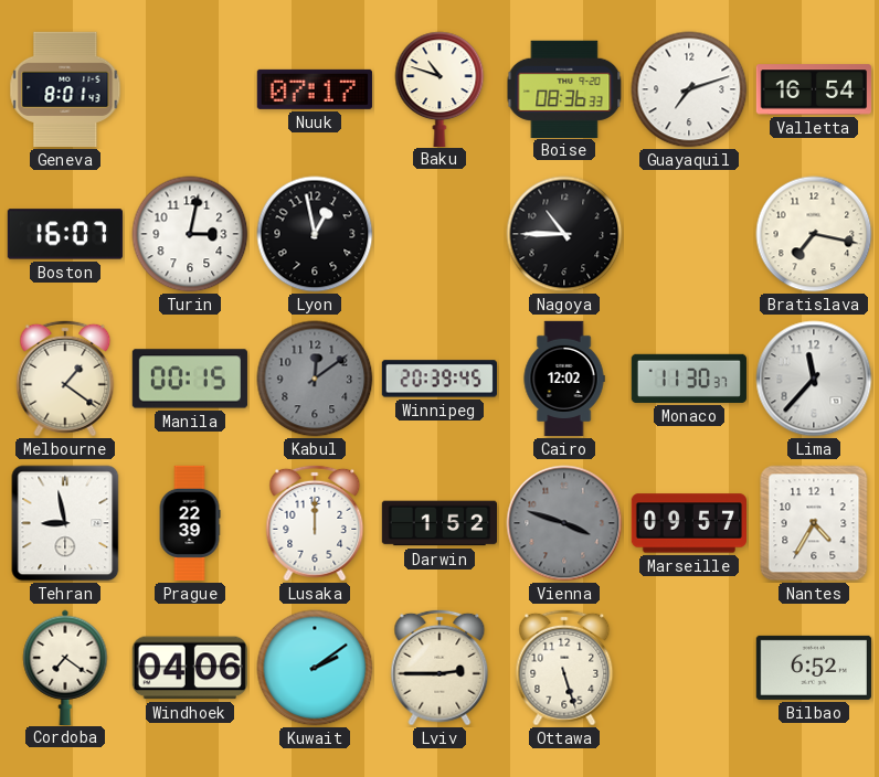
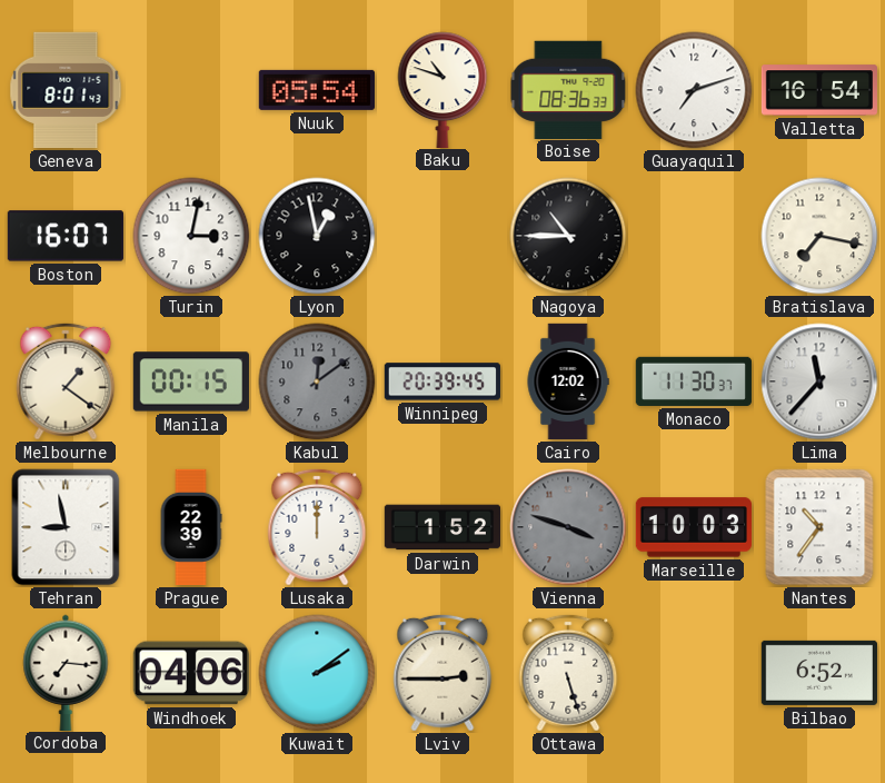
Nuuk: 07:17 -> 05:54 (317, 90)
Marseille: 09:57 -> 10:03 (693, 527)
Nantes: 4:35 -> 10:36 (819, 527)
Cordoba: 7:21 -> 7:16 (66, 672)
